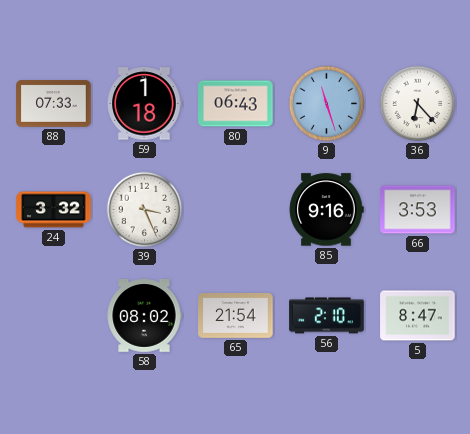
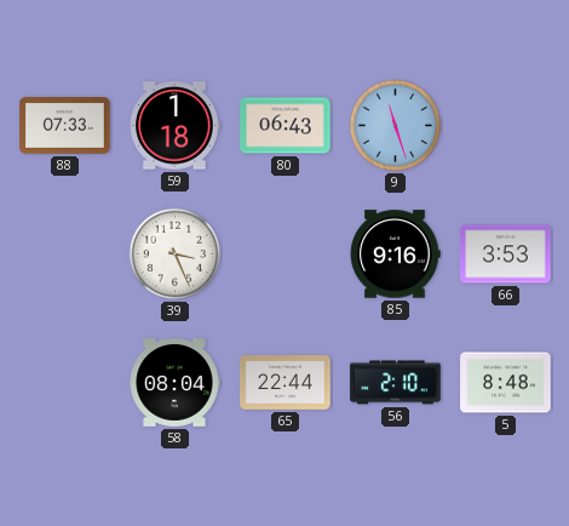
36: 6:23 -> none (418, 104)
24: 3:32 -> none (54, 210)
58: 08:02 -> 08:04 (174, 383)
65: 21:54 -> 22:44 (286, 383)
5: 8:47 -> 8:48 (506, 383)
